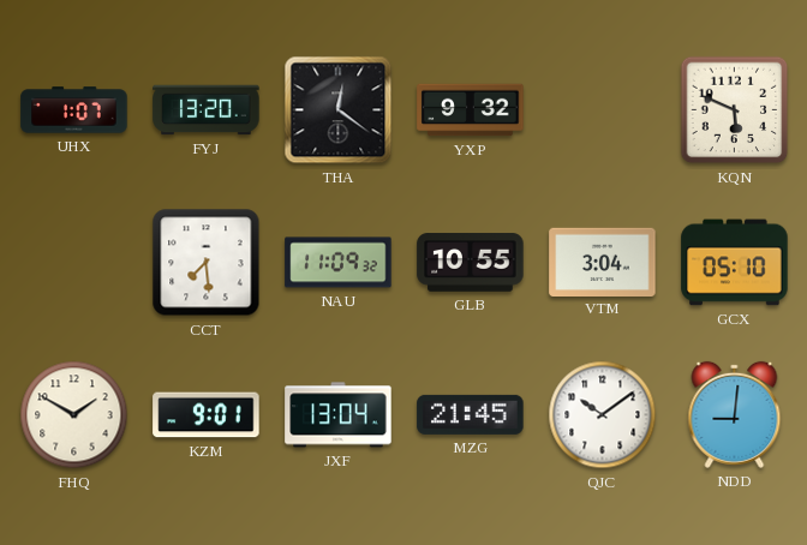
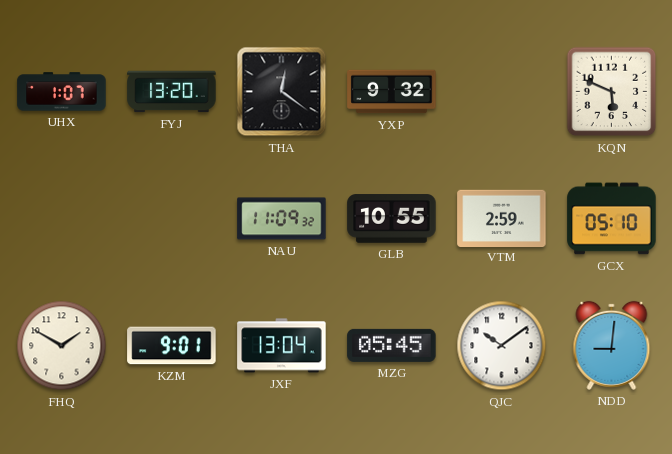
CCT: 7:29 -> none (207, 263)
VTM: 3:04 -> 2:59 (502, 218)
MZG: 21:45 -> 05:45 (392, 345)
